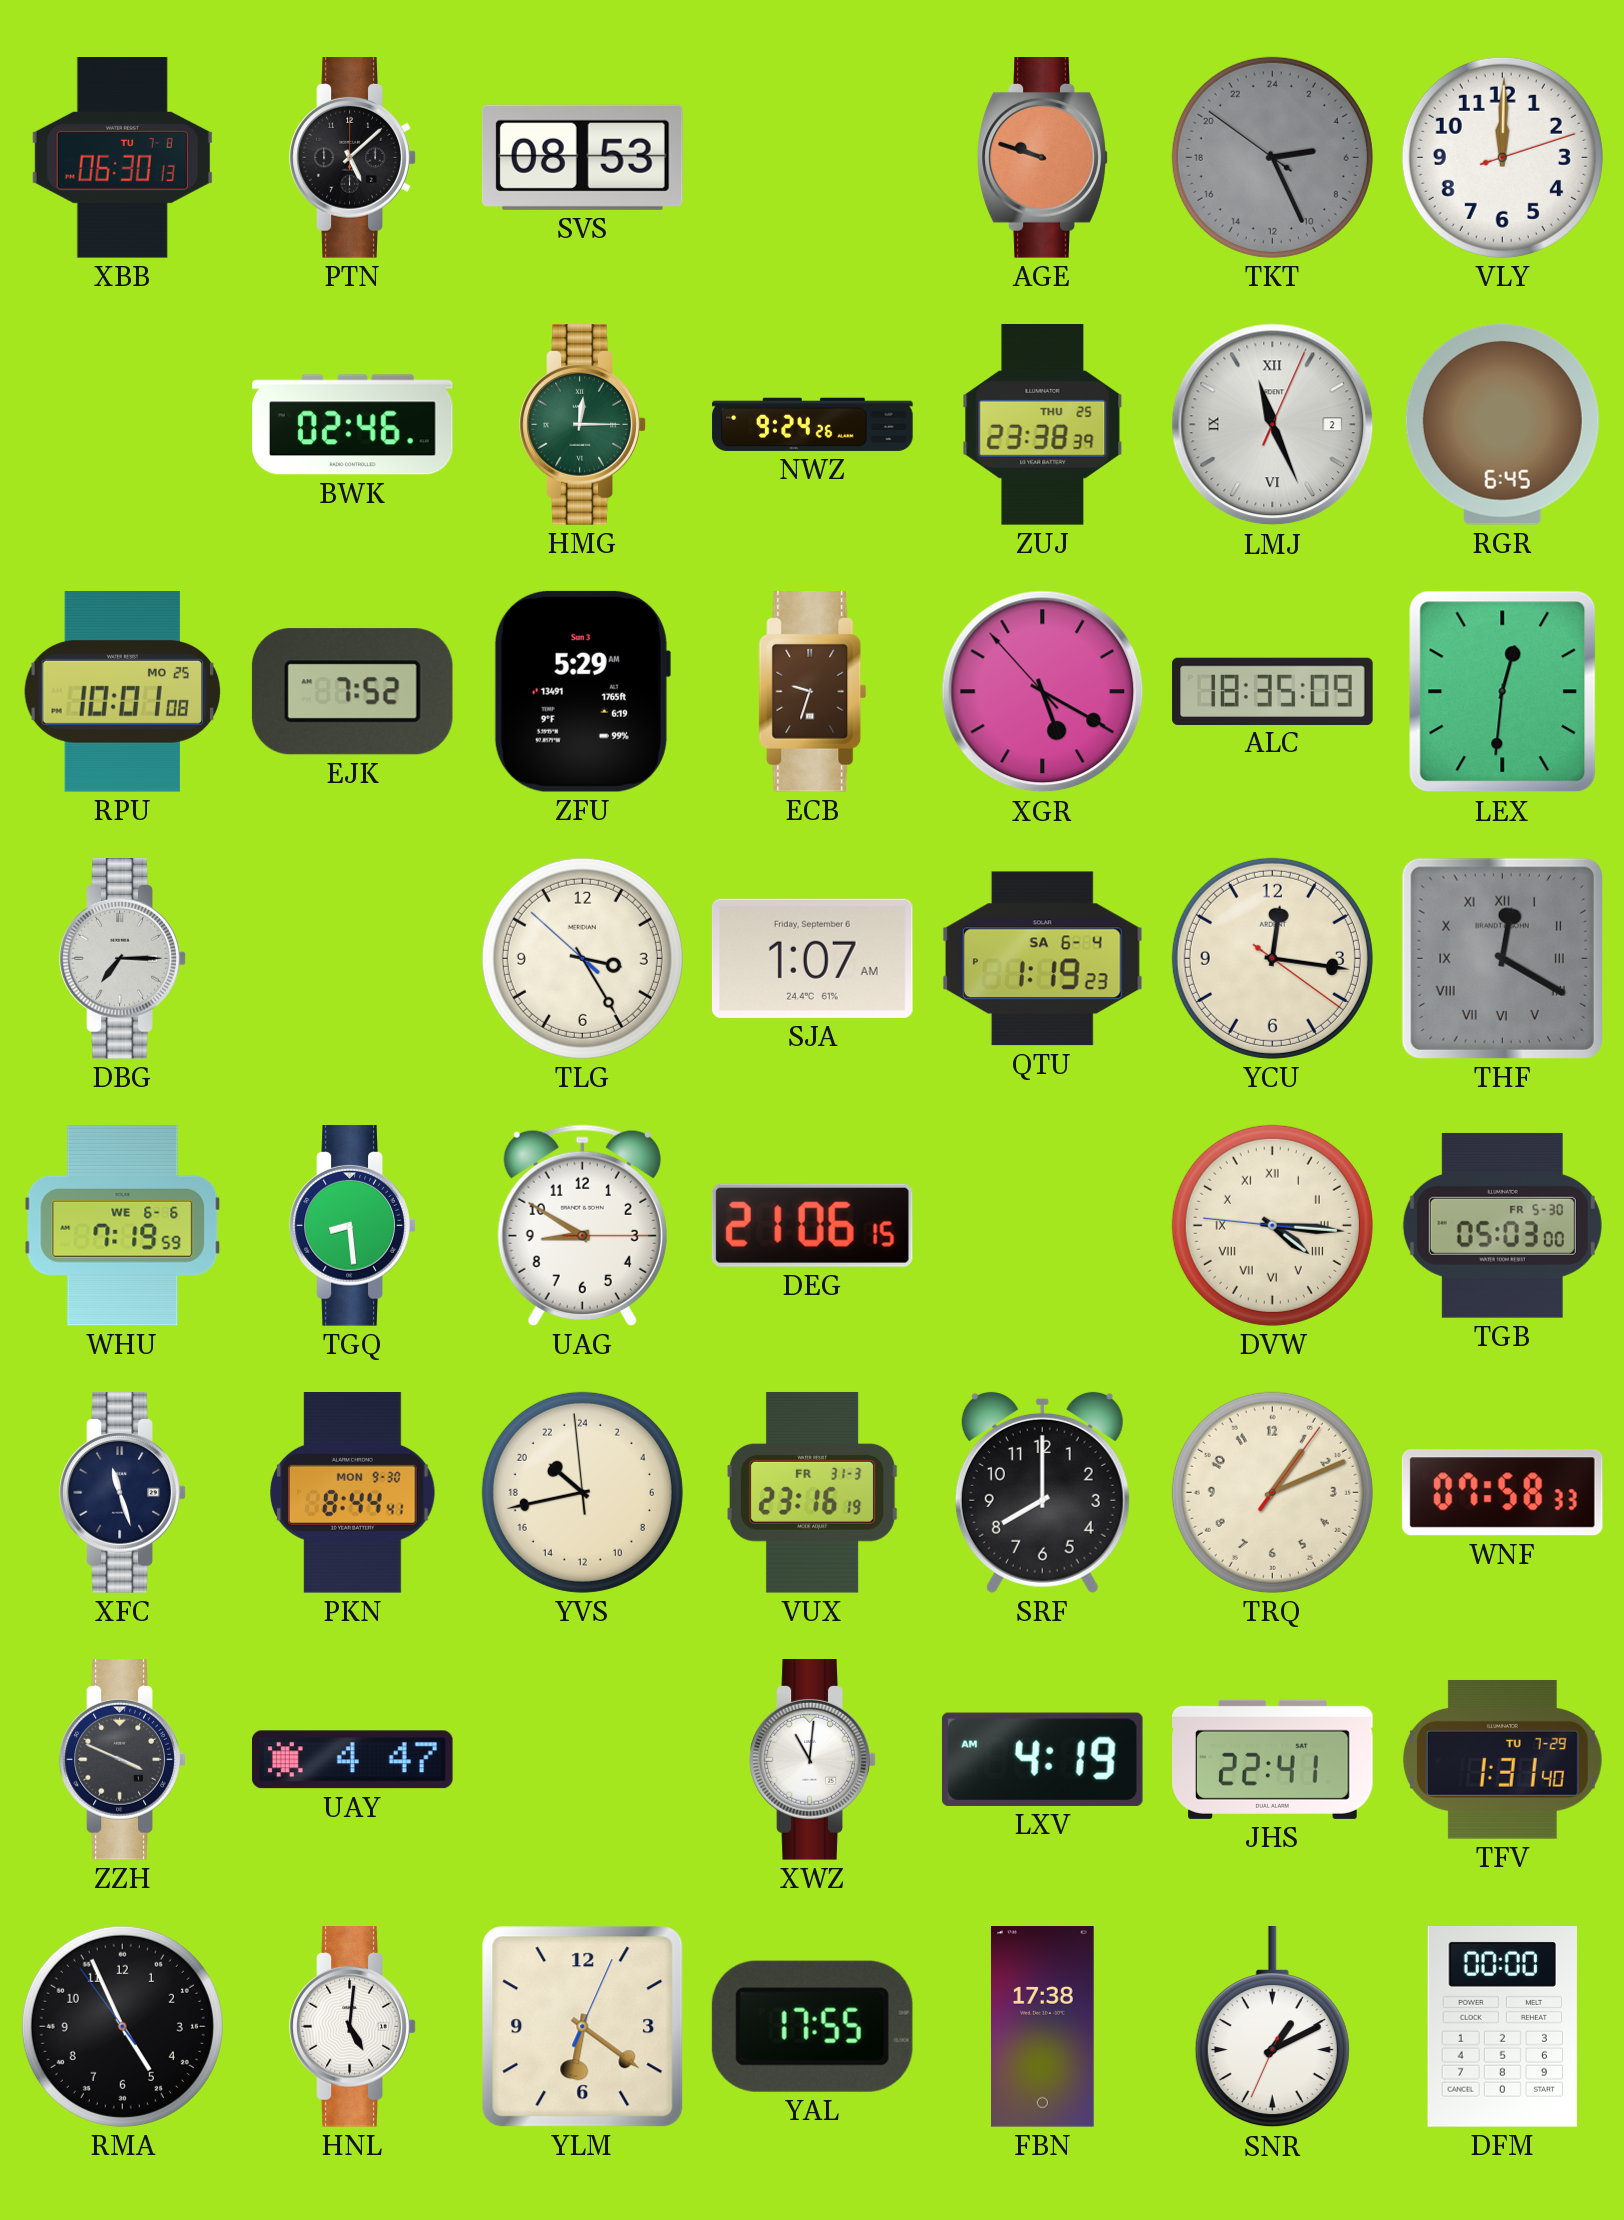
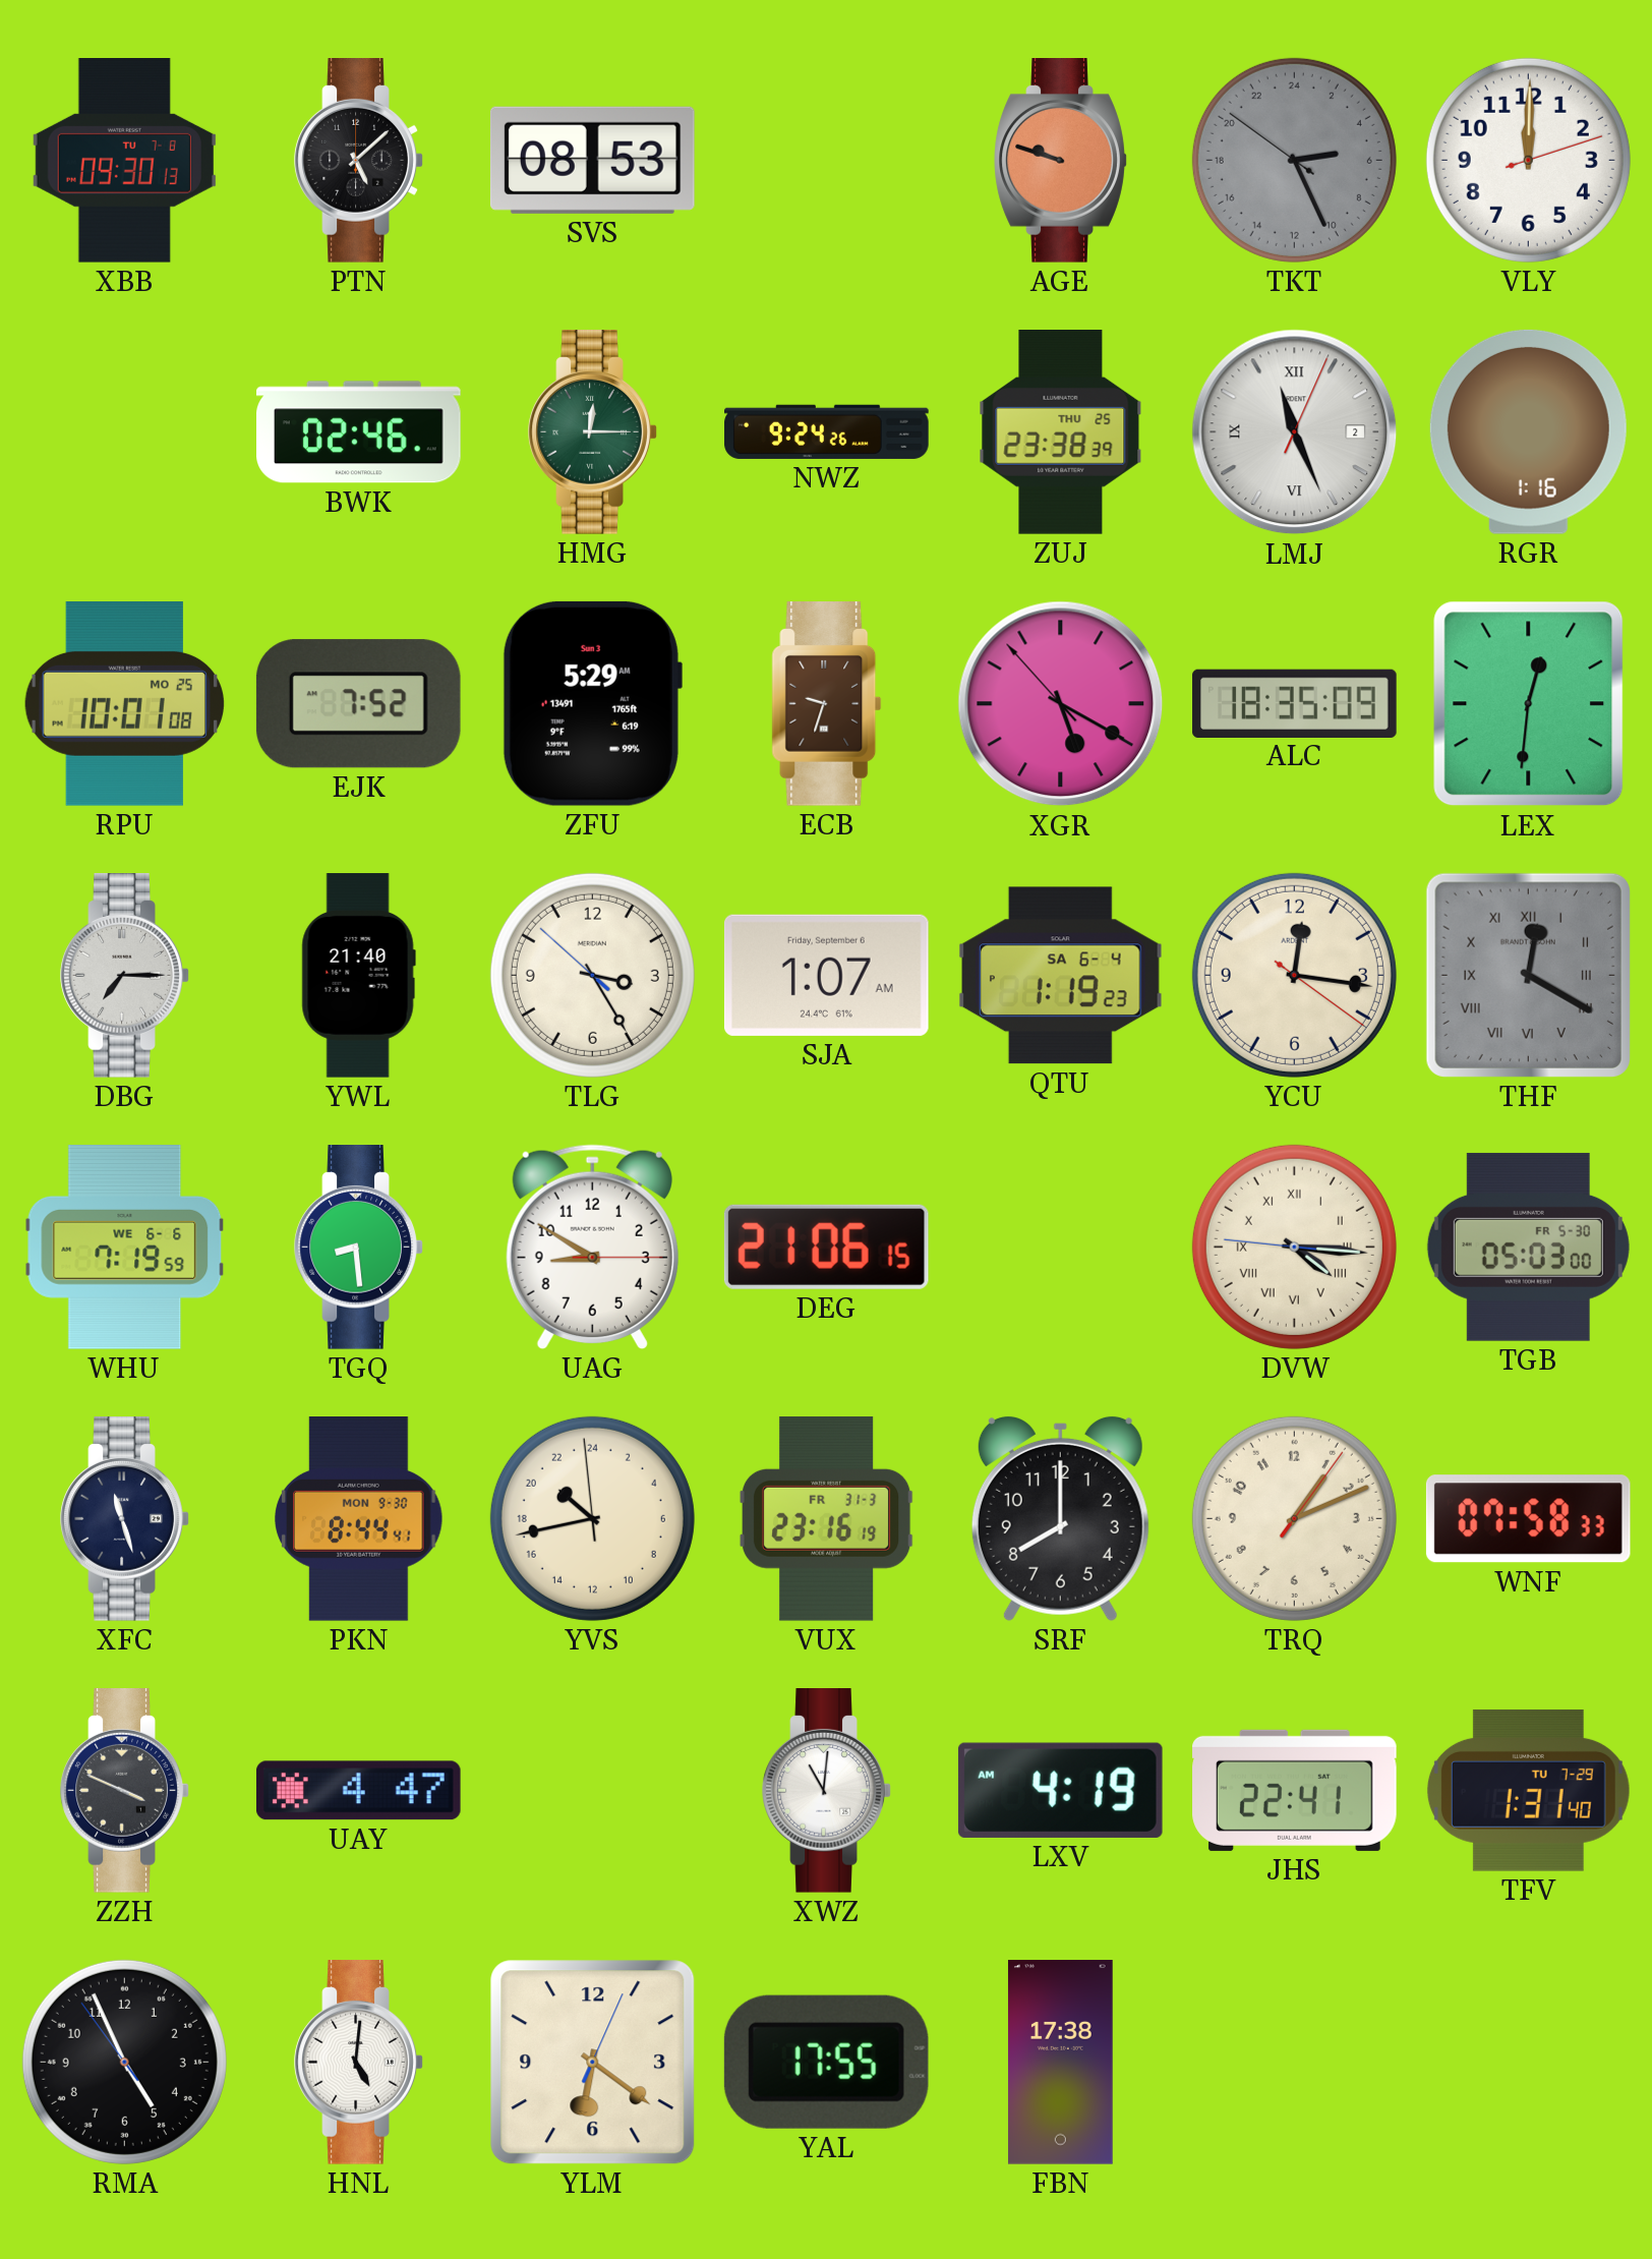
XBB: 06:30 -> 09:30 (124, 161)
RGR: 6:45 -> 1:16 (1528, 431)
YWL: none -> 21:40 (358, 976)
SNR: 1:10 -> none (1272, 2028)
DFM: 00:00 -> none (1502, 2027)
